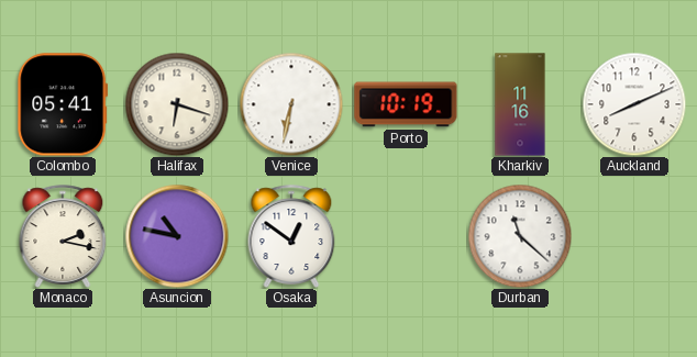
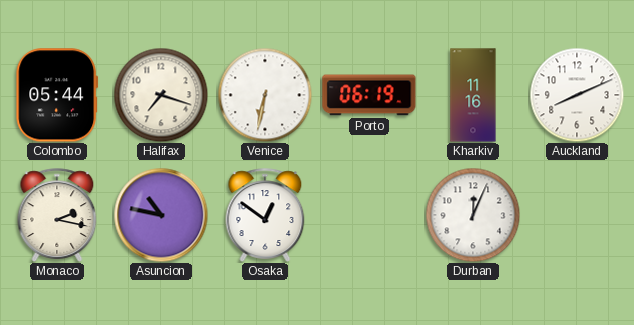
Colombo: 05:41 -> 05:44 (57, 95)
Halifax: 6:18 -> 7:18 (161, 95)
Porto: 10:19 -> 06:19 (369, 95)
Durban: 11:22 -> 12:04 (473, 215)
